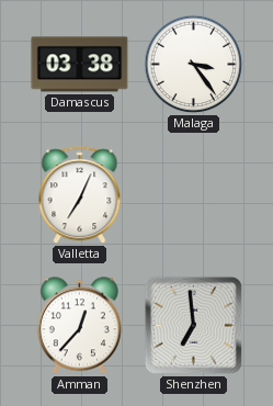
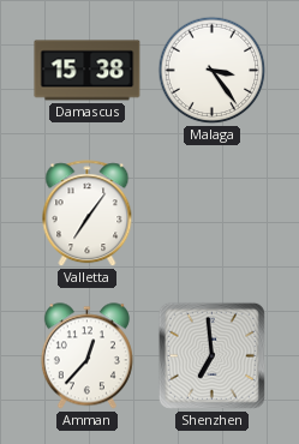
Damascus: 03:38 -> 15:38 (88, 71)
Valletta: 7:04 -> 7:06 (88, 214)
